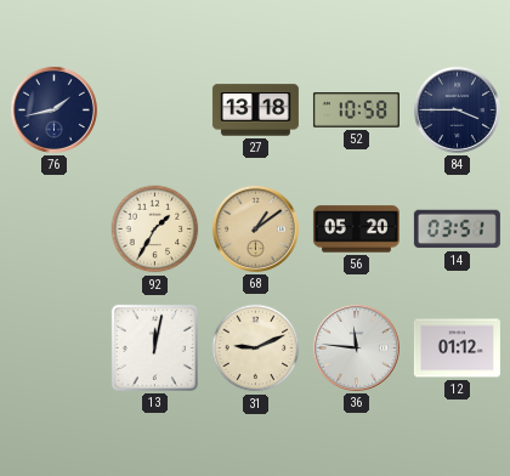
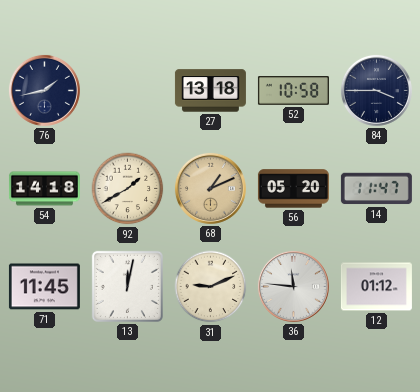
54: none -> 14:18 (44, 189)
92: 1:35 -> 1:40 (128, 189)
68: 1:09 -> 1:11 (210, 188)
14: 03:51 -> 11:47 (376, 189)
71: none -> 11:45 (44, 287)
